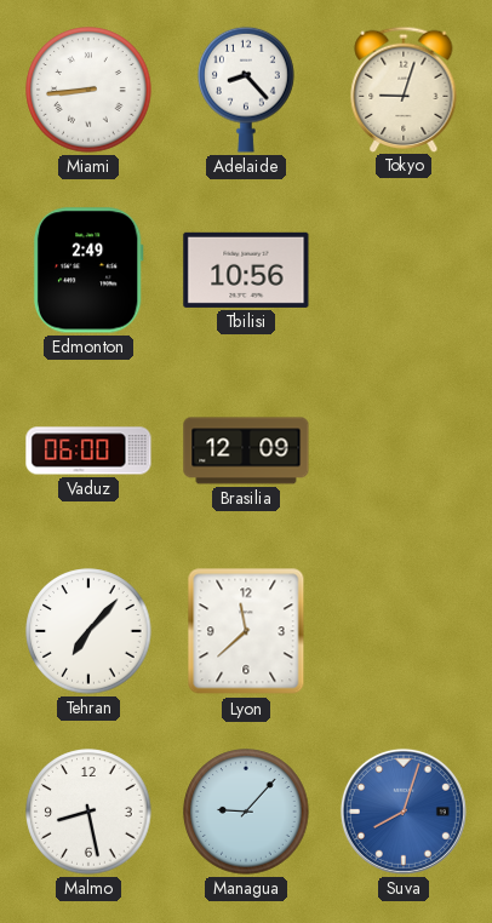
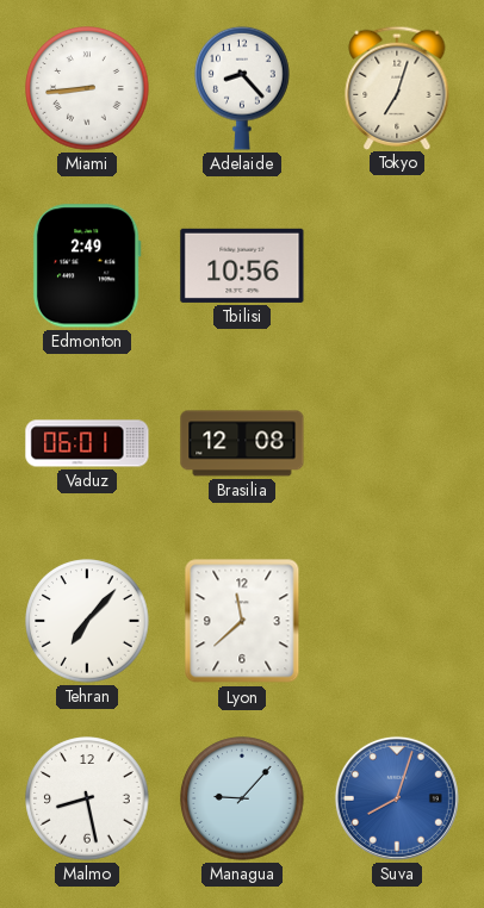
Tokyo: 9:03 -> 7:03 (397, 87)
Vaduz: 06:00 -> 06:01 (87, 443)
Brasilia: 12:09 -> 12:08 (242, 443)
